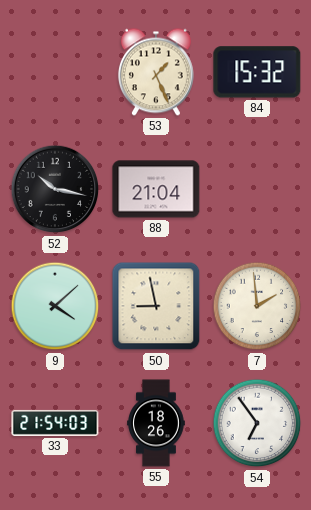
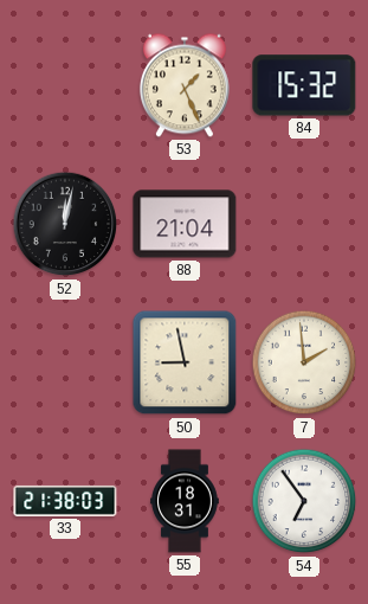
52: 10:17 -> 12:02 (65, 224)
9: 4:08 -> none (55, 306)
33: 21:54 -> 21:38 (65, 501)
55: 18:26 -> 18:31 (185, 501)
